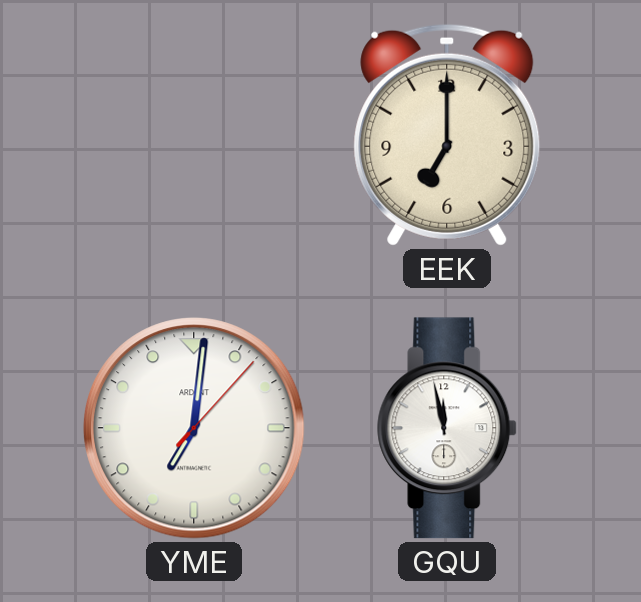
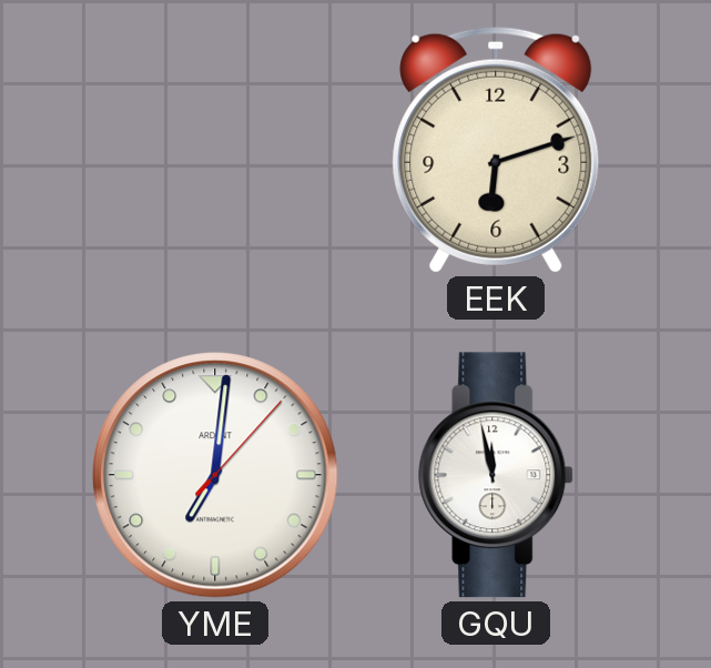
EEK: 7:00 -> 6:12 (496, 150)
